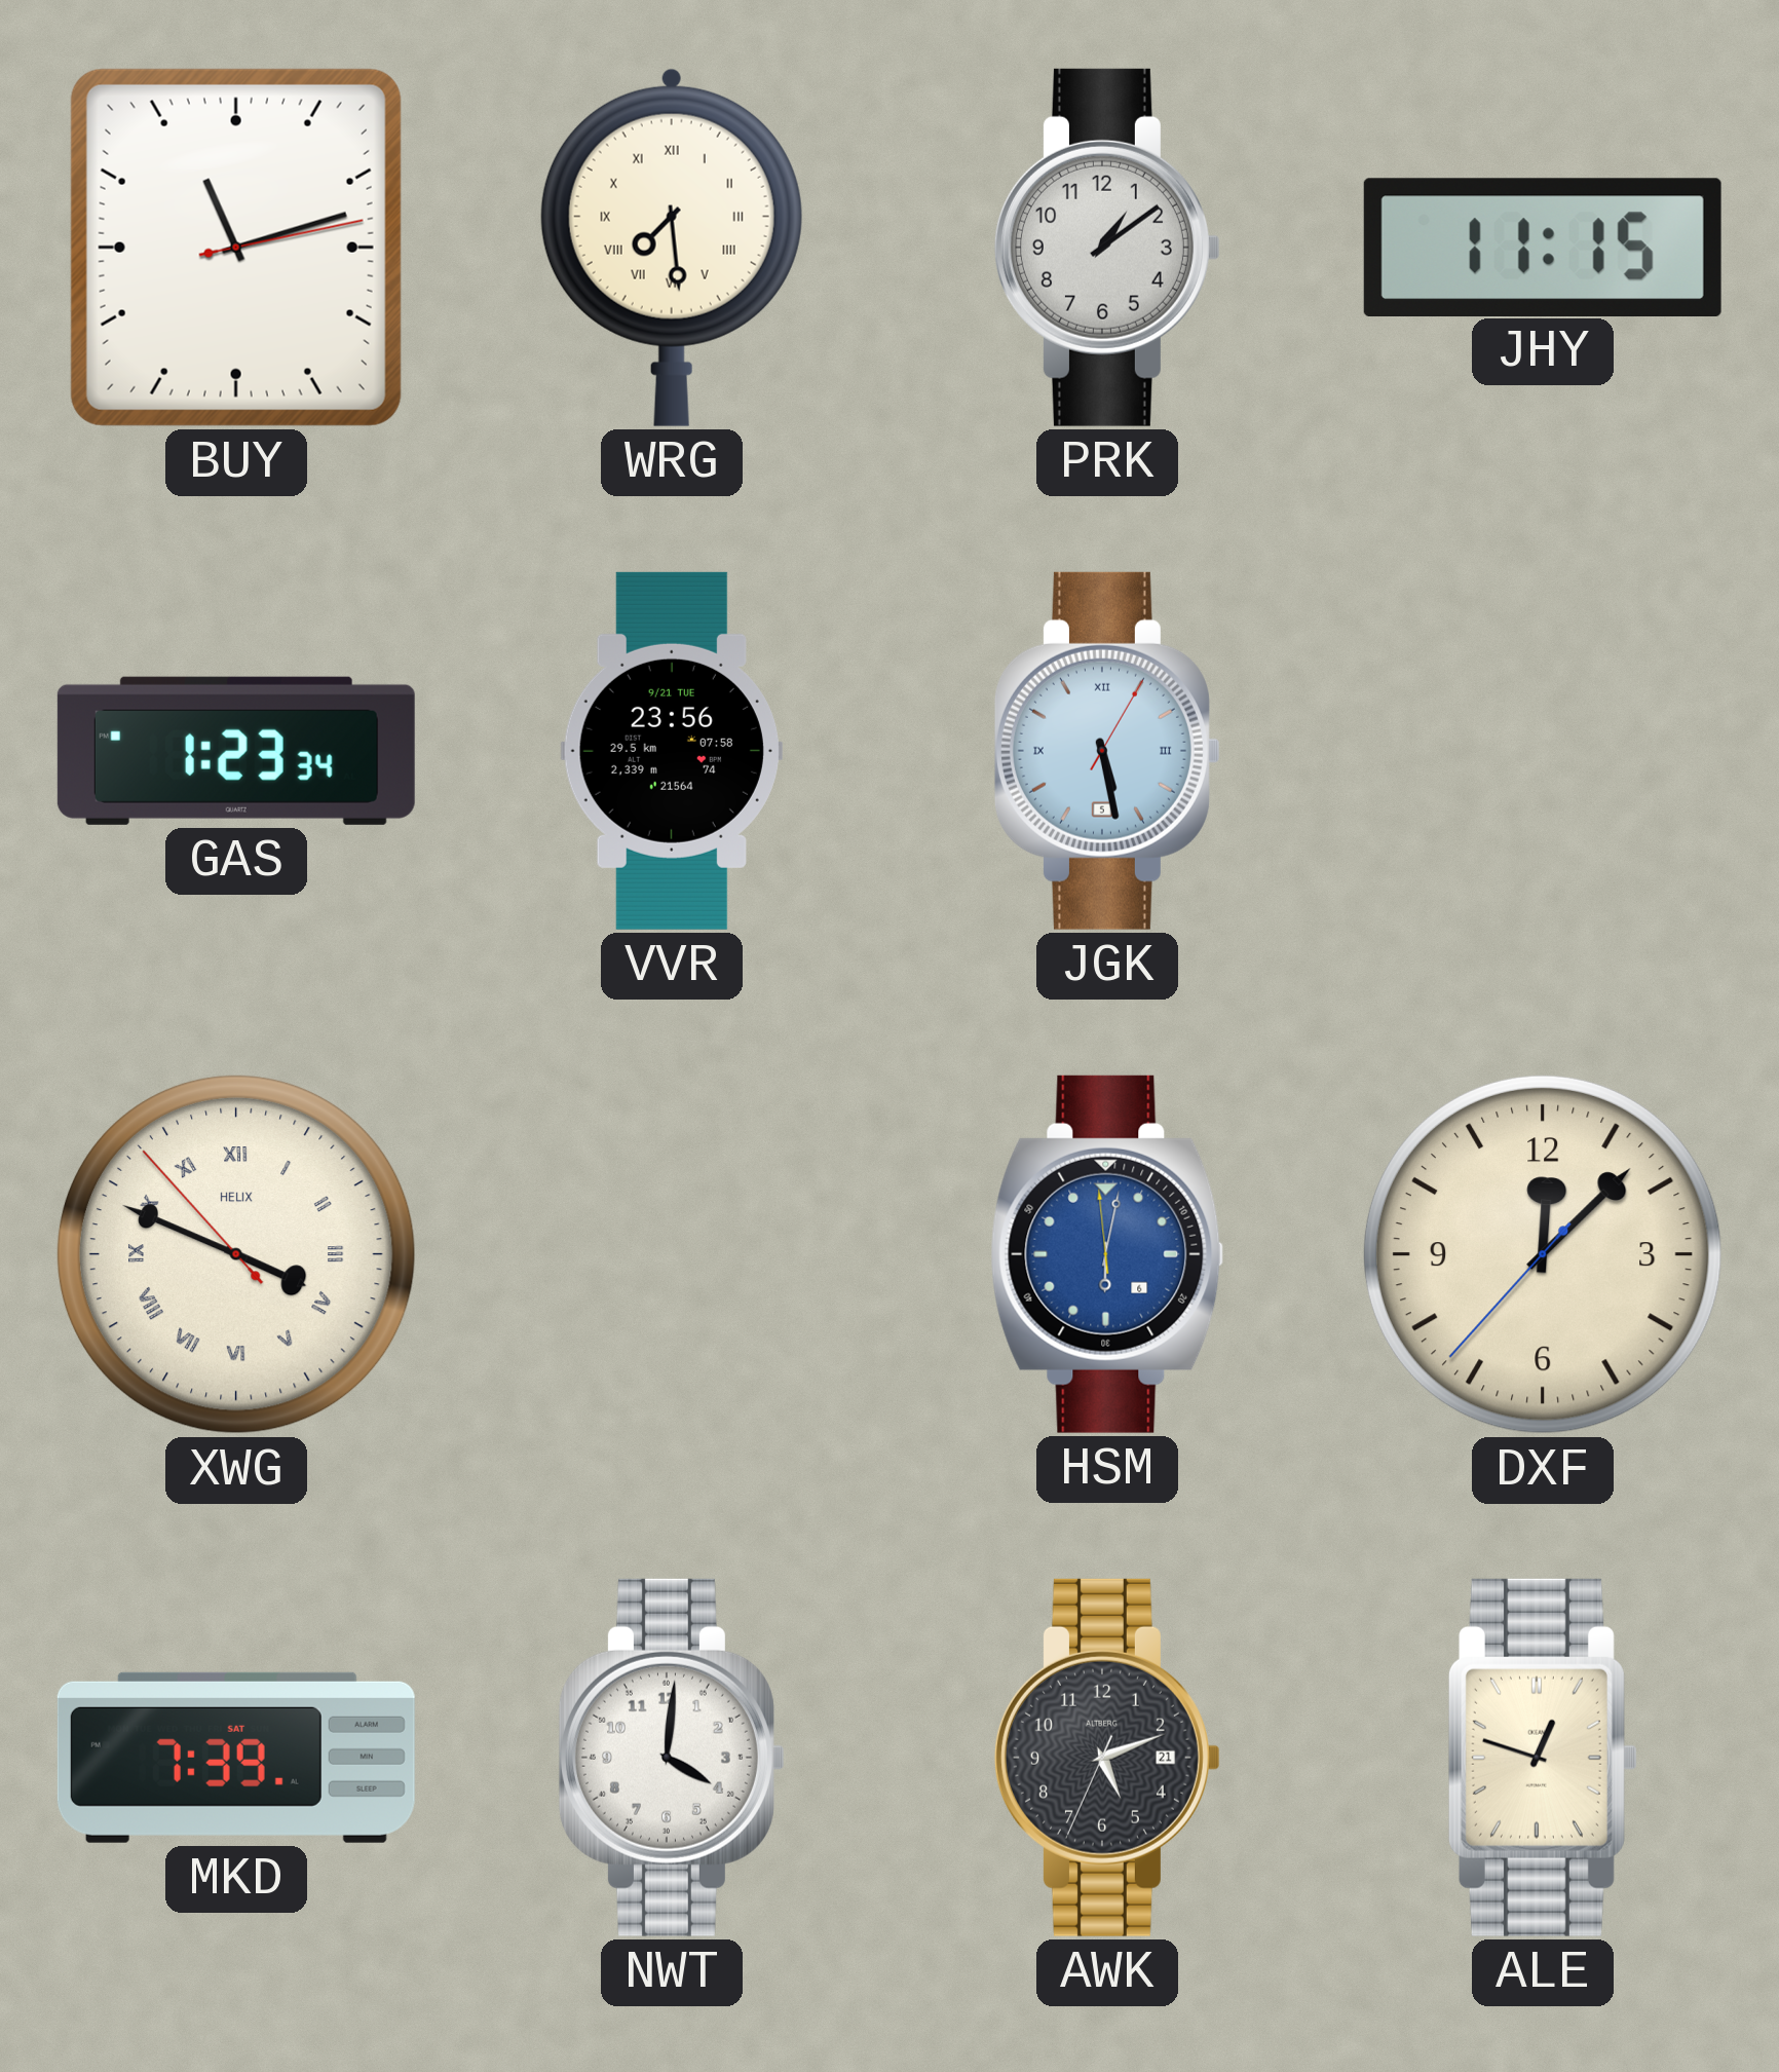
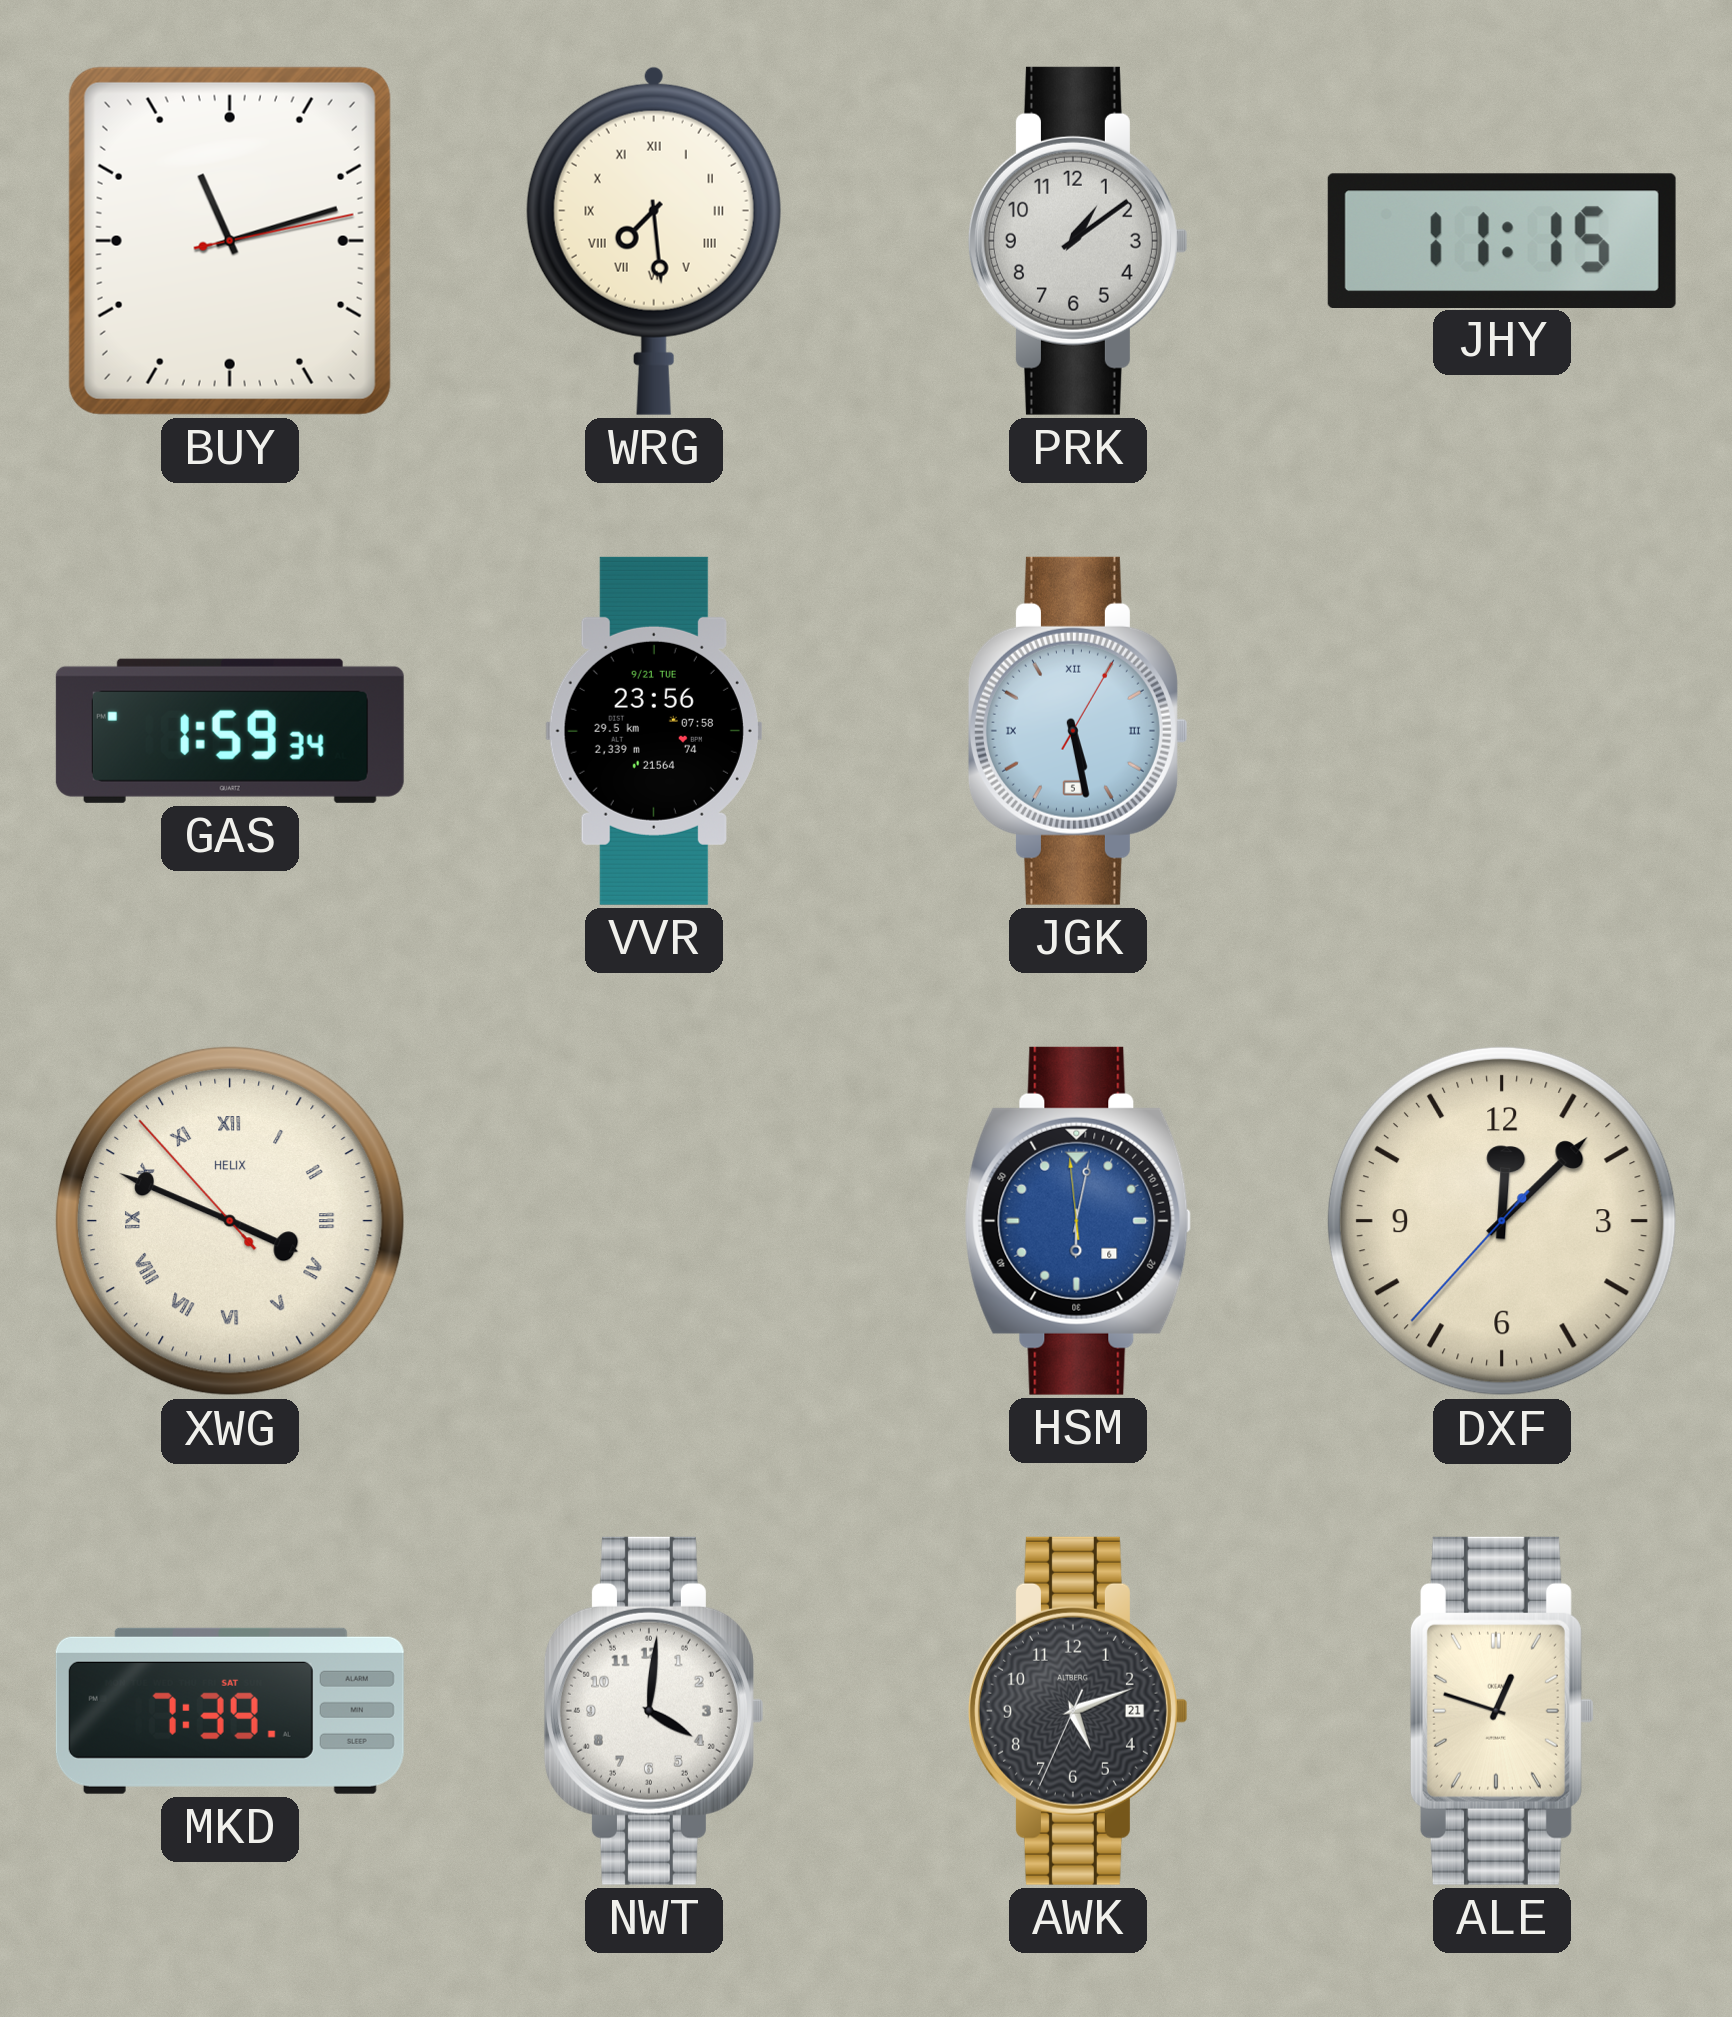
GAS: 1:23 -> 1:59 (230, 731)
